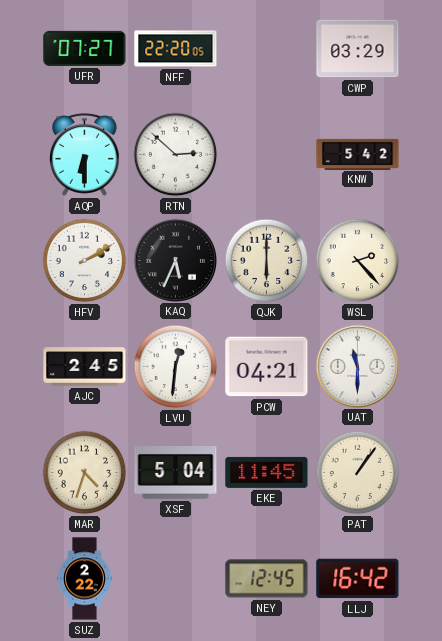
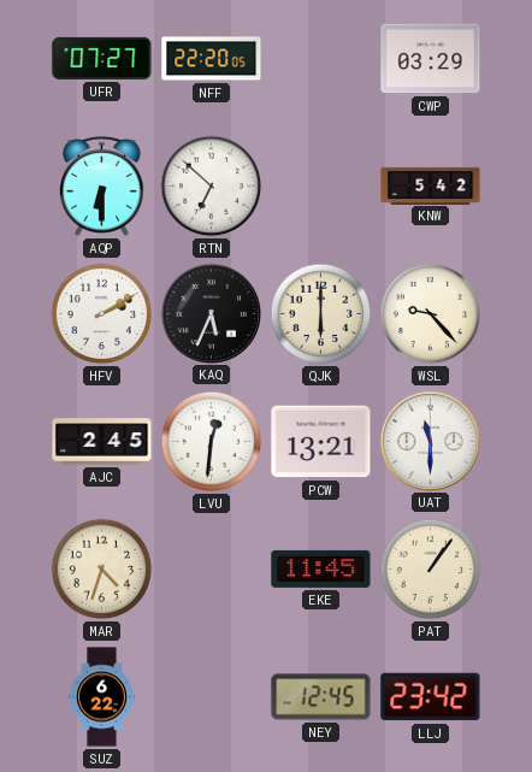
RTN: 2:52 -> 6:52 (212, 187)
WSL: 2:23 -> 9:23 (431, 314)
PCW: 04:21 -> 13:21 (321, 442)
XSF: 5:04 -> none (176, 473)
SUZ: 2:22 -> 6:22 (102, 697)
LLJ: 16:42 -> 23:42 (431, 697)
